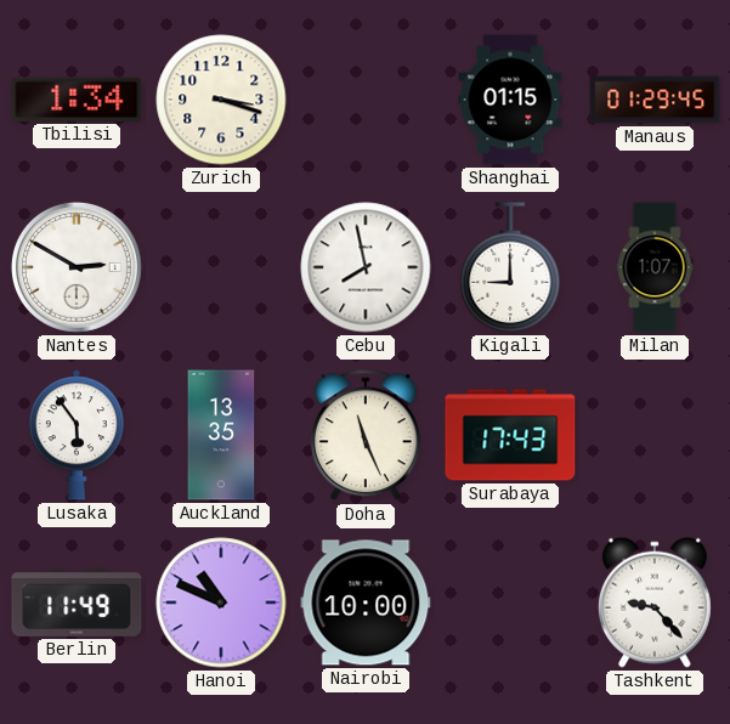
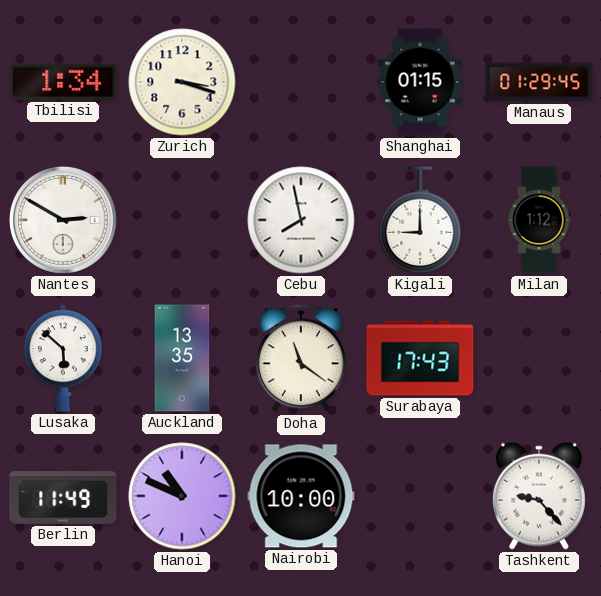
Milan: 1:07 -> 1:12 (539, 220)
Lusaka: 5:54 -> 5:52 (63, 358)
Doha: 11:26 -> 11:21 (301, 359)
